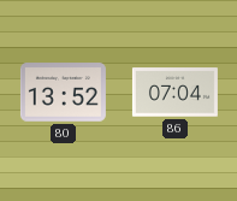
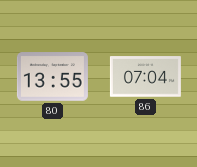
80: 13:52 -> 13:55 (52, 77)
